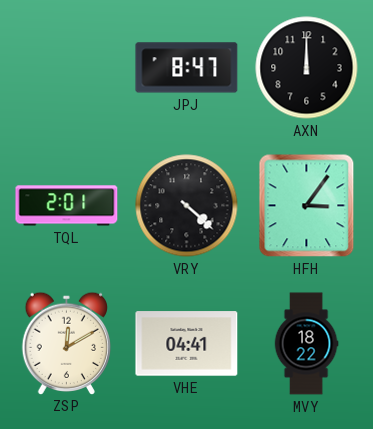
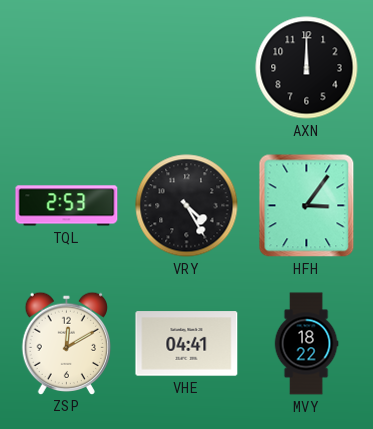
JPJ: 8:47 -> none (187, 68)
TQL: 2:01 -> 2:53 (67, 206)
VRY: 4:22 -> 4:25 (187, 206)
